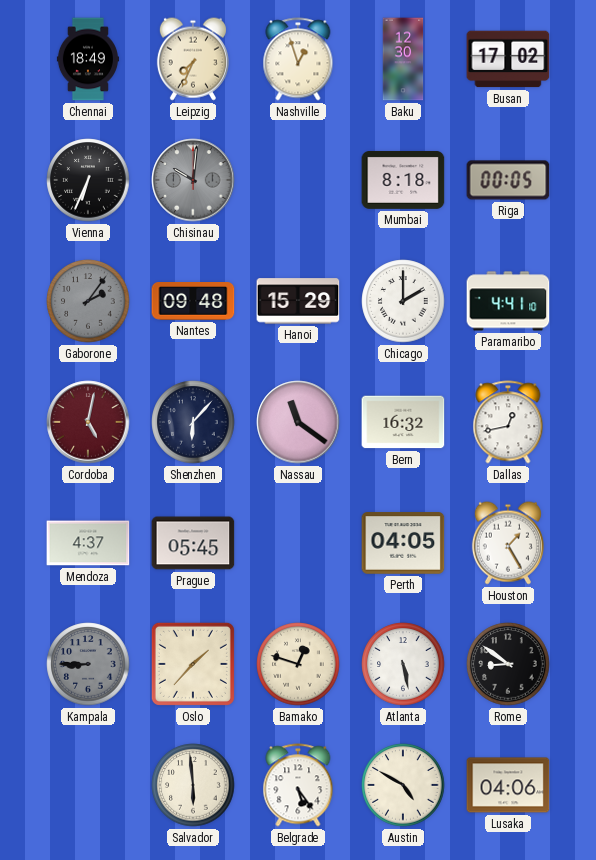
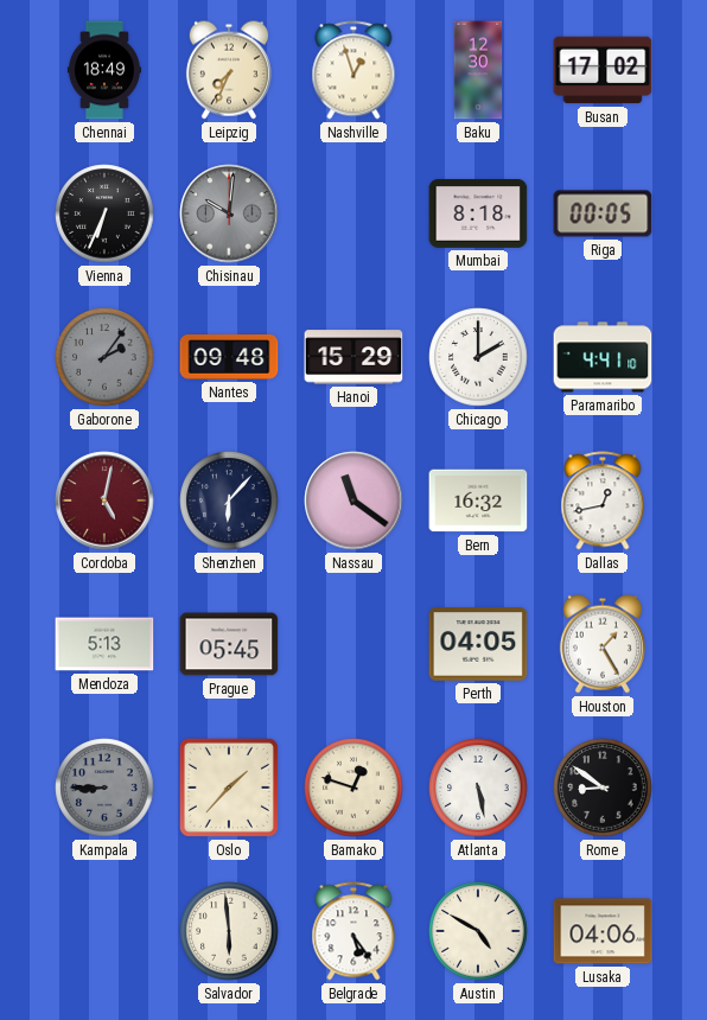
Mendoza: 4:37 -> 5:13 (104, 644)
